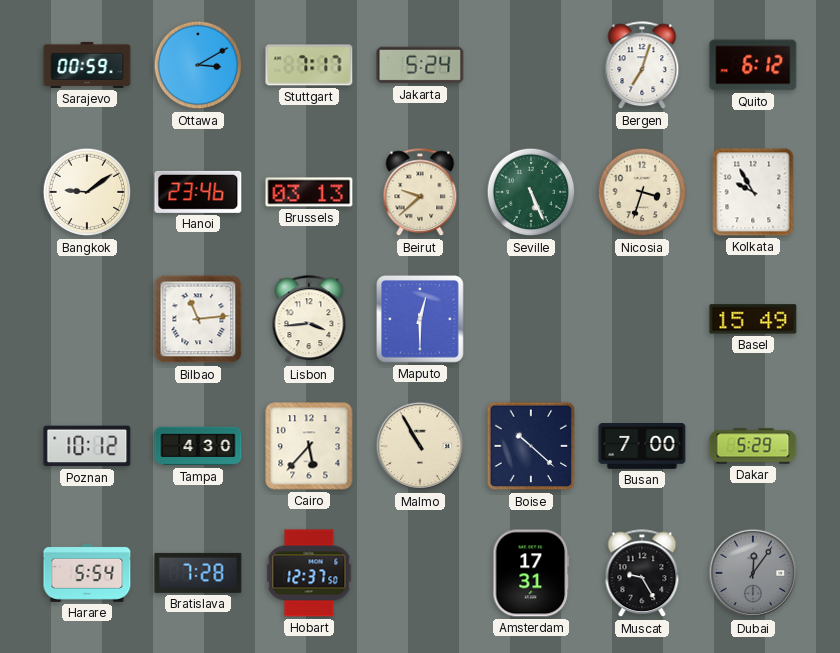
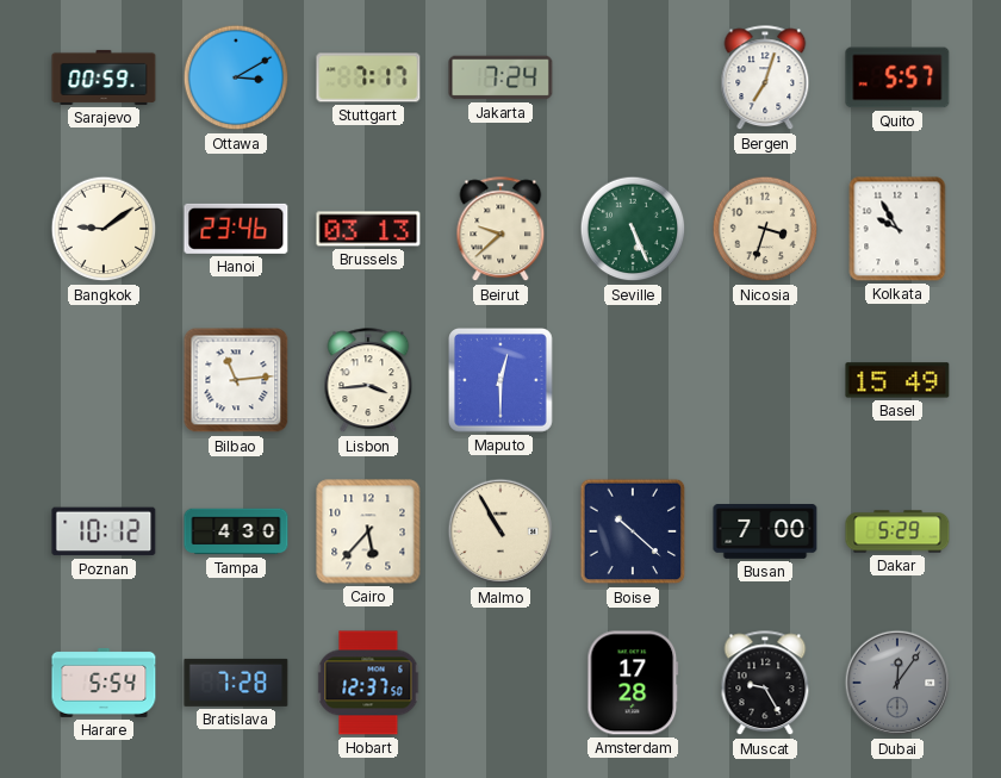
Jakarta: 5:24 -> 7:24 (500, 77)
Quito: 6:12 -> 5:57 (897, 77)
Amsterdam: 17:31 -> 17:28 (633, 683)
